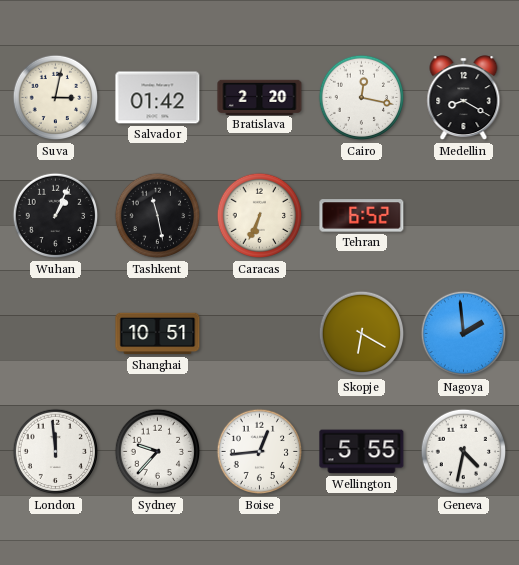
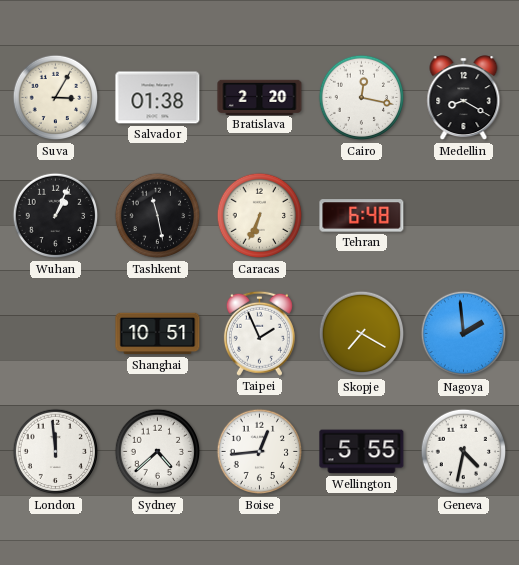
Suva: 3:02 -> 3:05 (56, 98)
Salvador: 01:42 -> 01:38 (158, 98)
Tehran: 6:52 -> 6:48 (362, 216)
Taipei: none -> 1:56 (259, 333)
Skopje: 6:20 -> 7:20 (362, 334)
Sydney: 9:37 -> 4:38 (158, 452)
